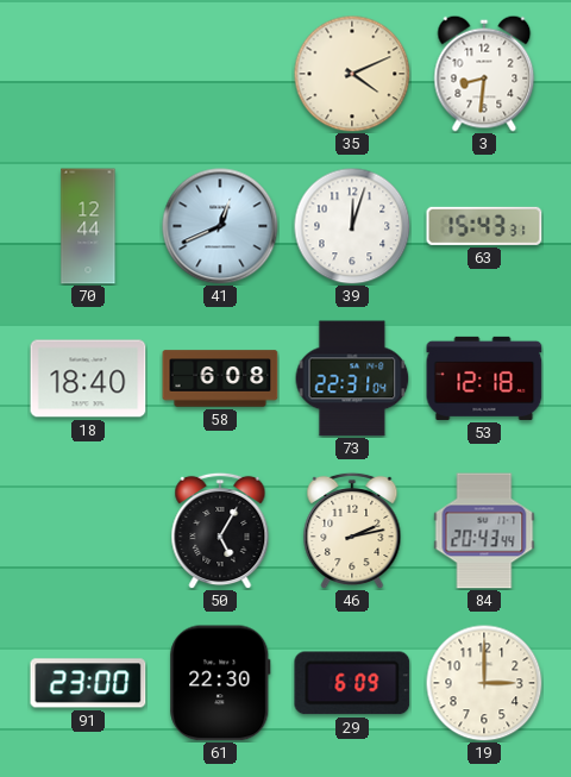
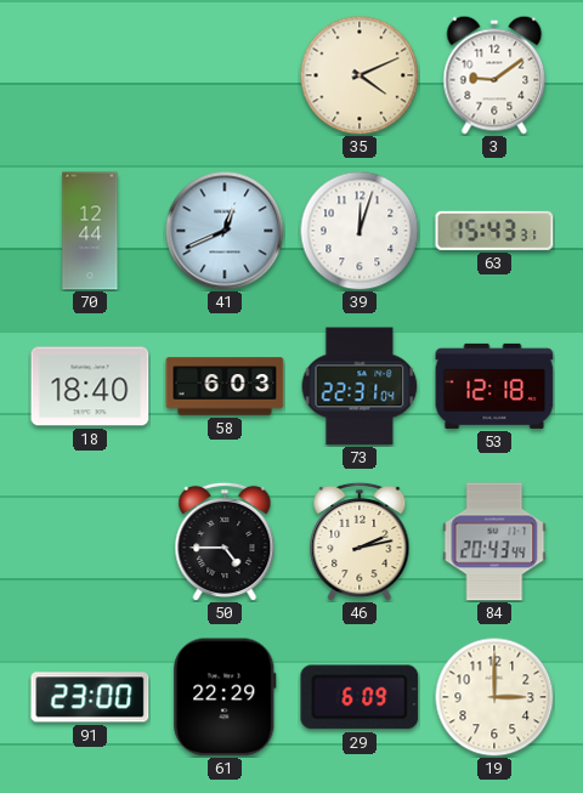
3: 8:31 -> 9:09 (494, 75)
58: 6:08 -> 6:03 (225, 386)
50: 5:05 -> 4:45 (225, 542)
61: 22:30 -> 22:29 (225, 697)
